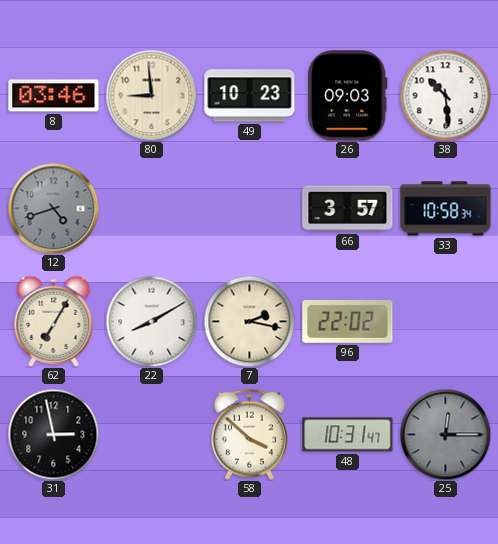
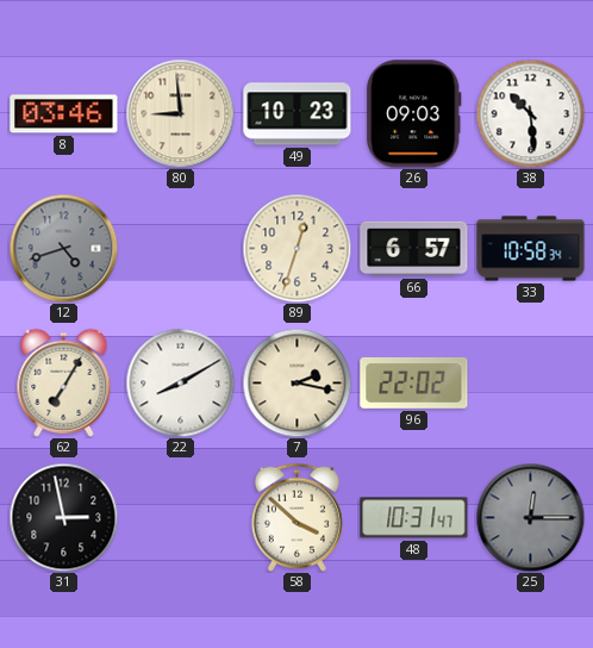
89: none -> 12:33 (296, 248)
66: 3:57 -> 6:57 (414, 249)
